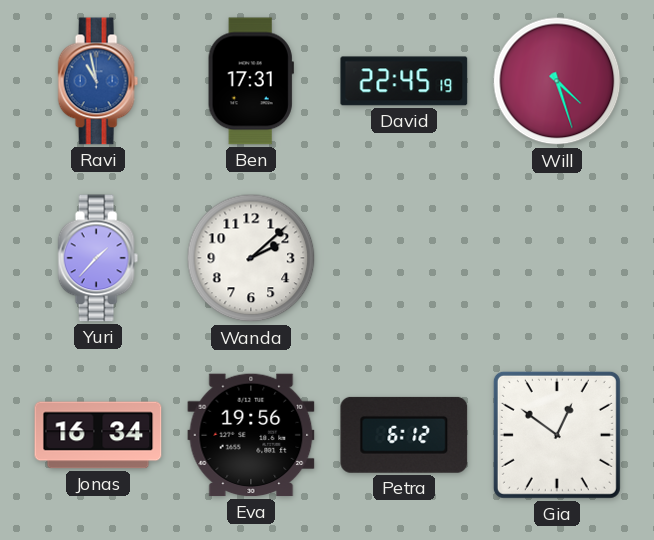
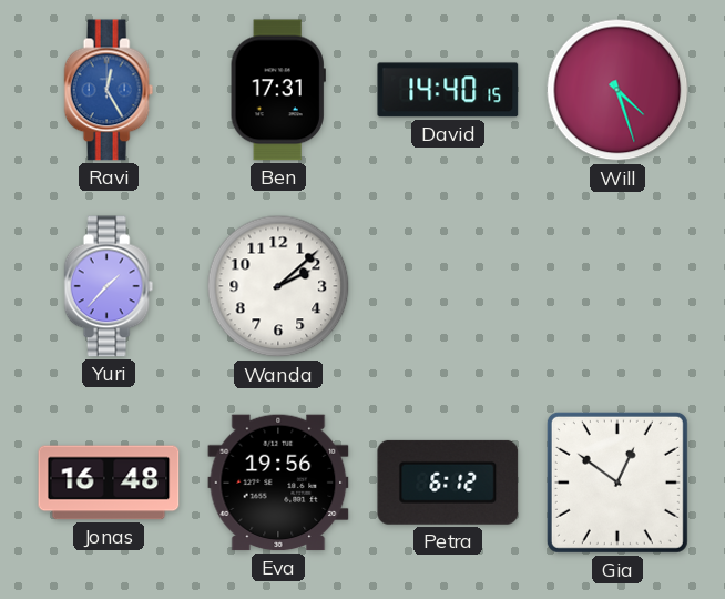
Ravi: 10:58 -> 12:25 (109, 90)
David: 22:45 -> 14:40 (448, 90)
Jonas: 16:34 -> 16:48 (109, 483)
